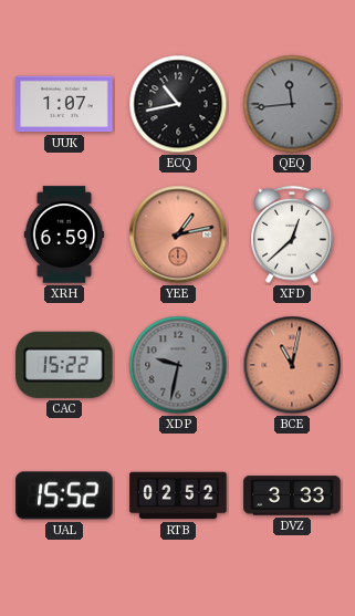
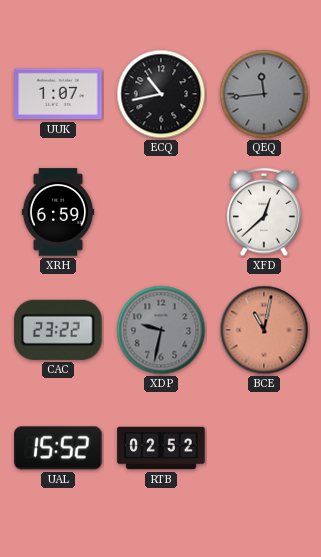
YEE: 1:13 -> none (178, 234)
CAC: 15:22 -> 23:22 (58, 330)
DVZ: 3:33 -> none (292, 495)
